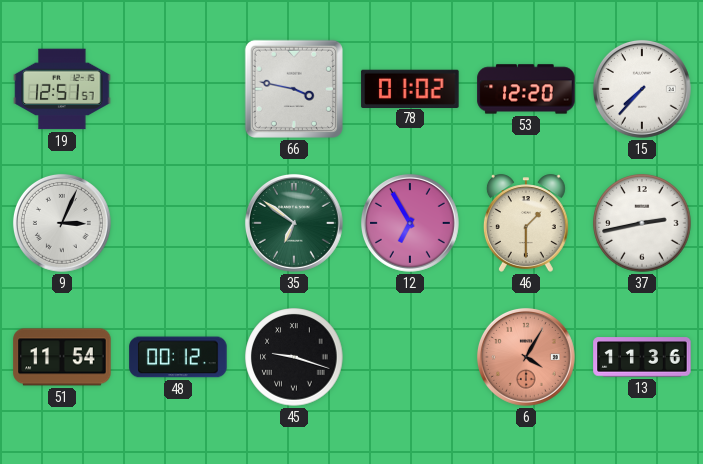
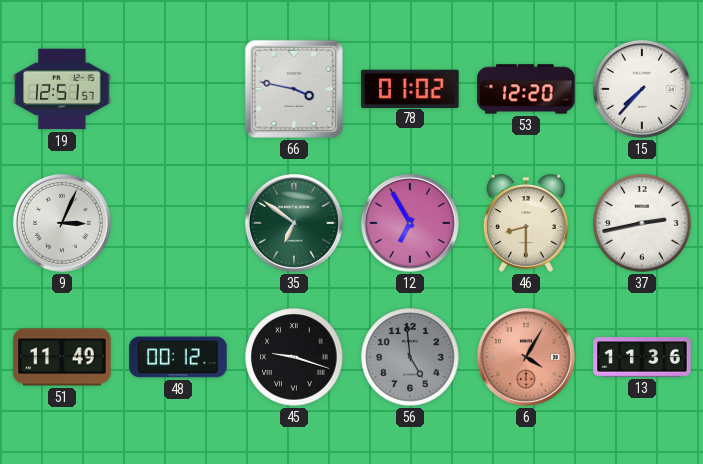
46: 1:30 -> 8:30 (526, 223)
51: 11:54 -> 11:49 (62, 357)
56: none -> 4:59 (410, 357)
